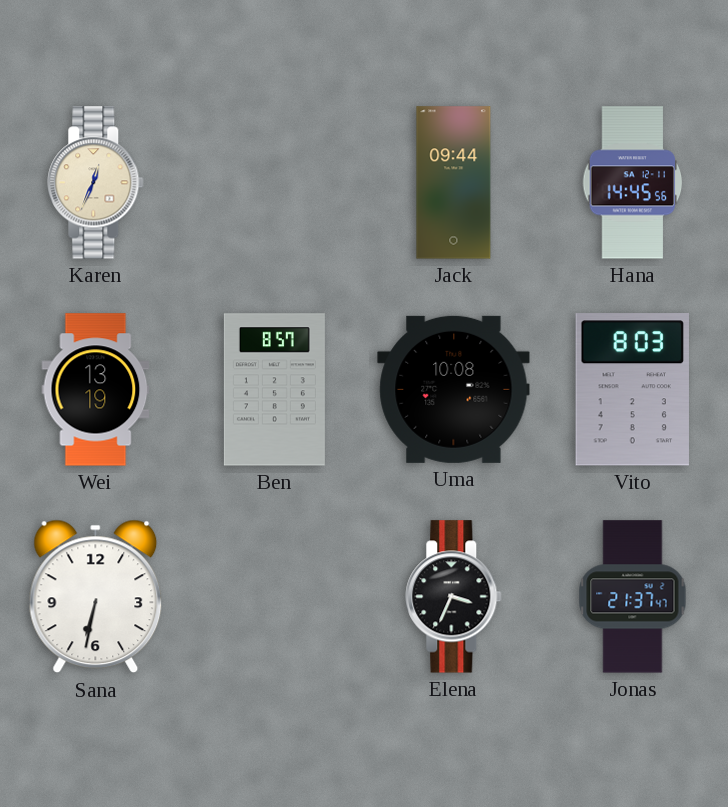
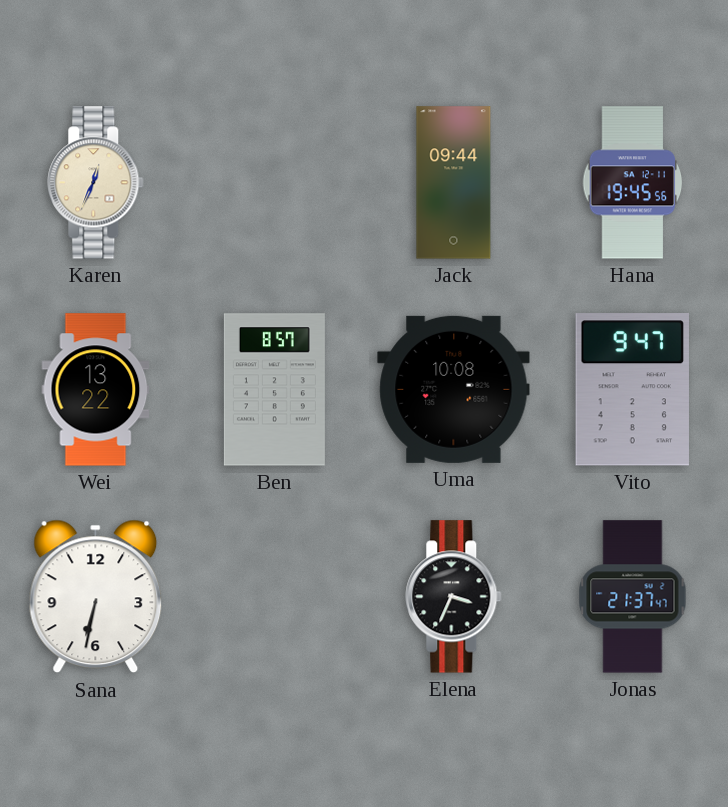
Hana: 14:45 -> 19:45 (633, 183)
Wei: 13:19 -> 13:22 (96, 390)
Vito: 8:03 -> 9:47 (632, 390)
